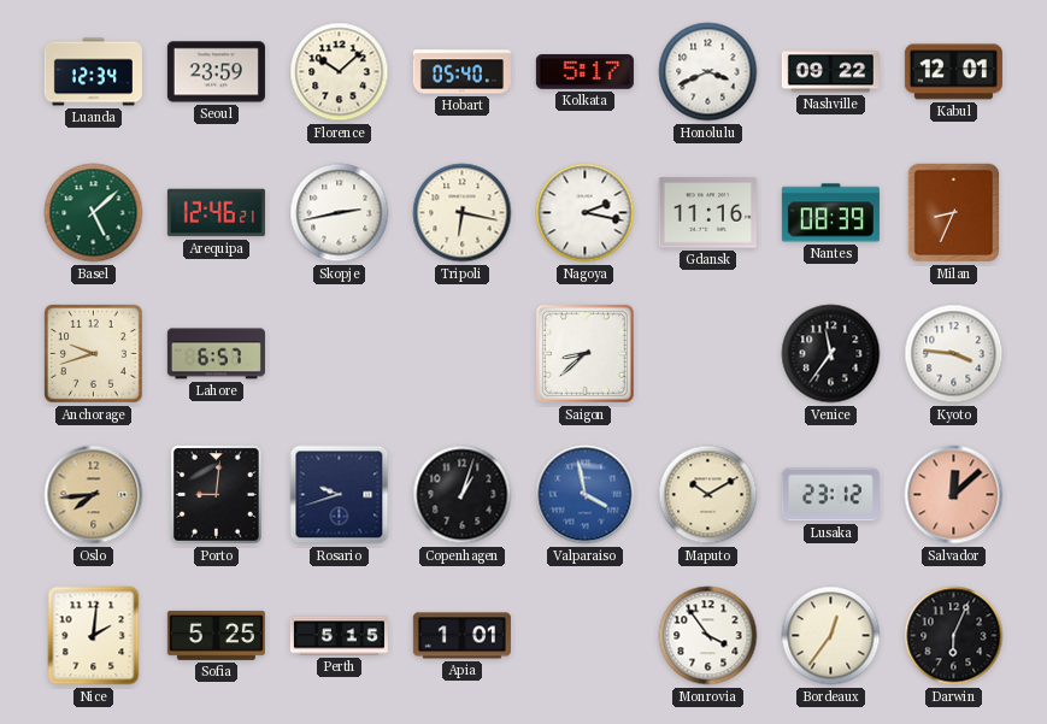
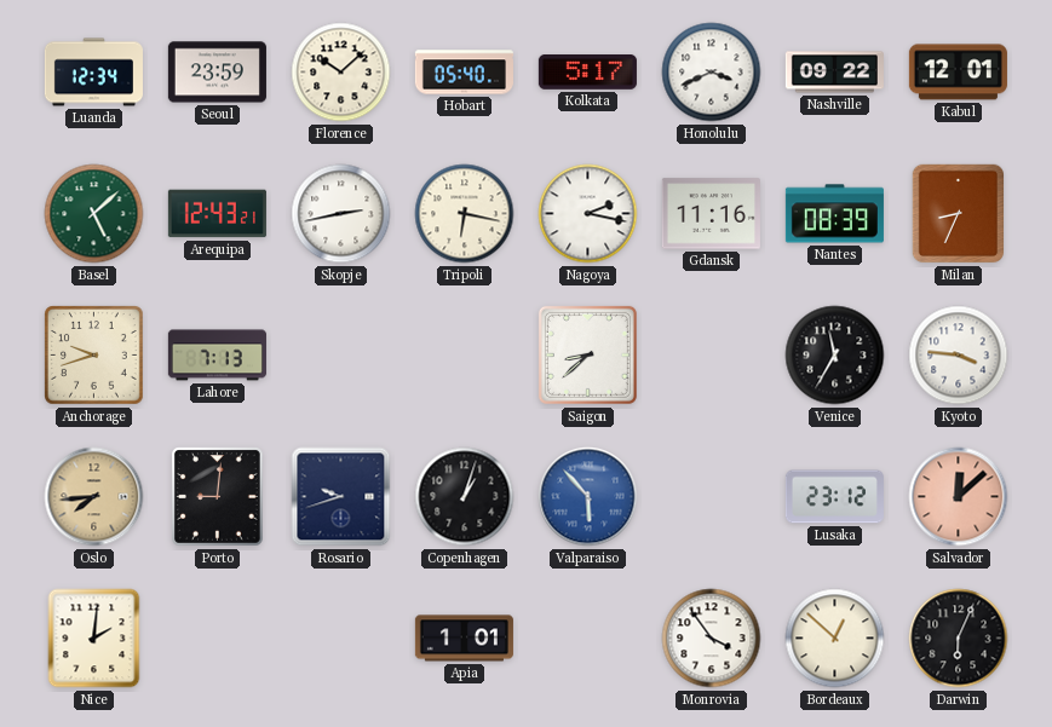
Arequipa: 12:46 -> 12:43 (217, 214)
Lahore: 6:57 -> 7:13 (217, 356)
Venice: 11:36 -> 11:35 (835, 356)
Valparaiso: 3:58 -> 5:53 (588, 497)
Maputo: 10:10 -> none (708, 495)
Sofia: 5:25 -> none (216, 635)
Perth: 5:15 -> none (339, 636)
Bordeaux: 12:36 -> 12:52 (835, 639)
